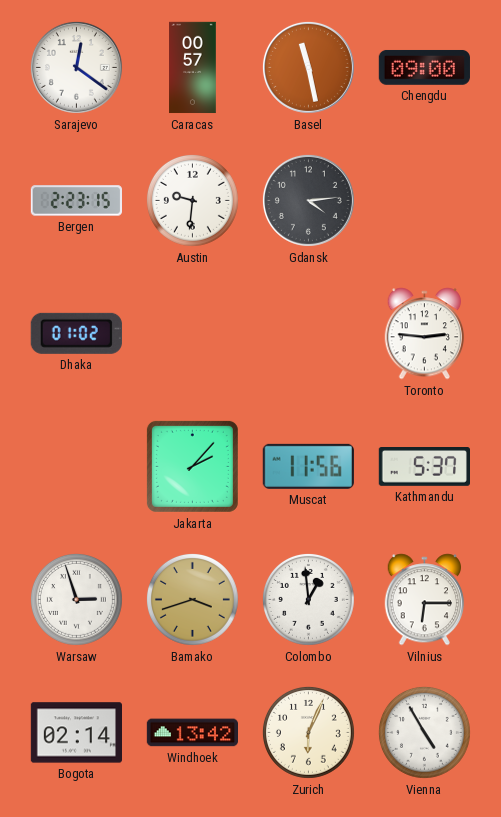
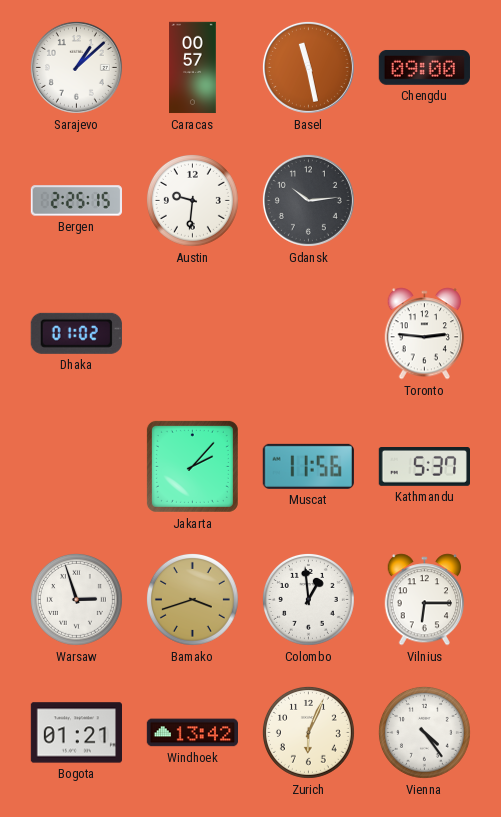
Sarajevo: 12:21 -> 1:08 (76, 67)
Bergen: 2:23 -> 2:25 (76, 201)
Gdansk: 4:14 -> 10:14 (308, 200)
Bogota: 02:14 -> 01:21 (76, 733)
Vienna: 4:55 -> 4:24 (424, 732)
